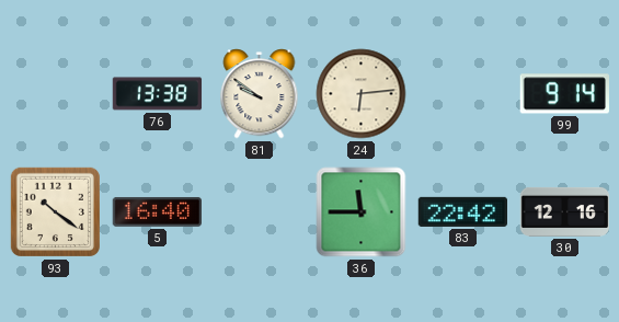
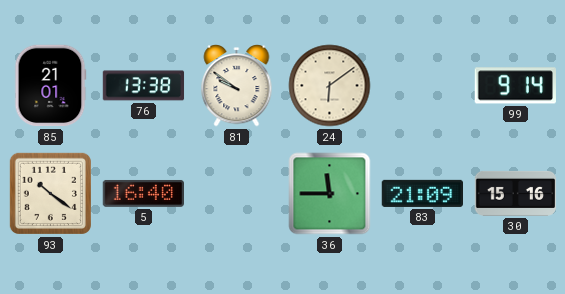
85: none -> 21:01 (50, 86)
24: 6:14 -> 6:09 (330, 86)
83: 22:42 -> 21:09 (422, 193)
30: 12:16 -> 15:16 (516, 193)
